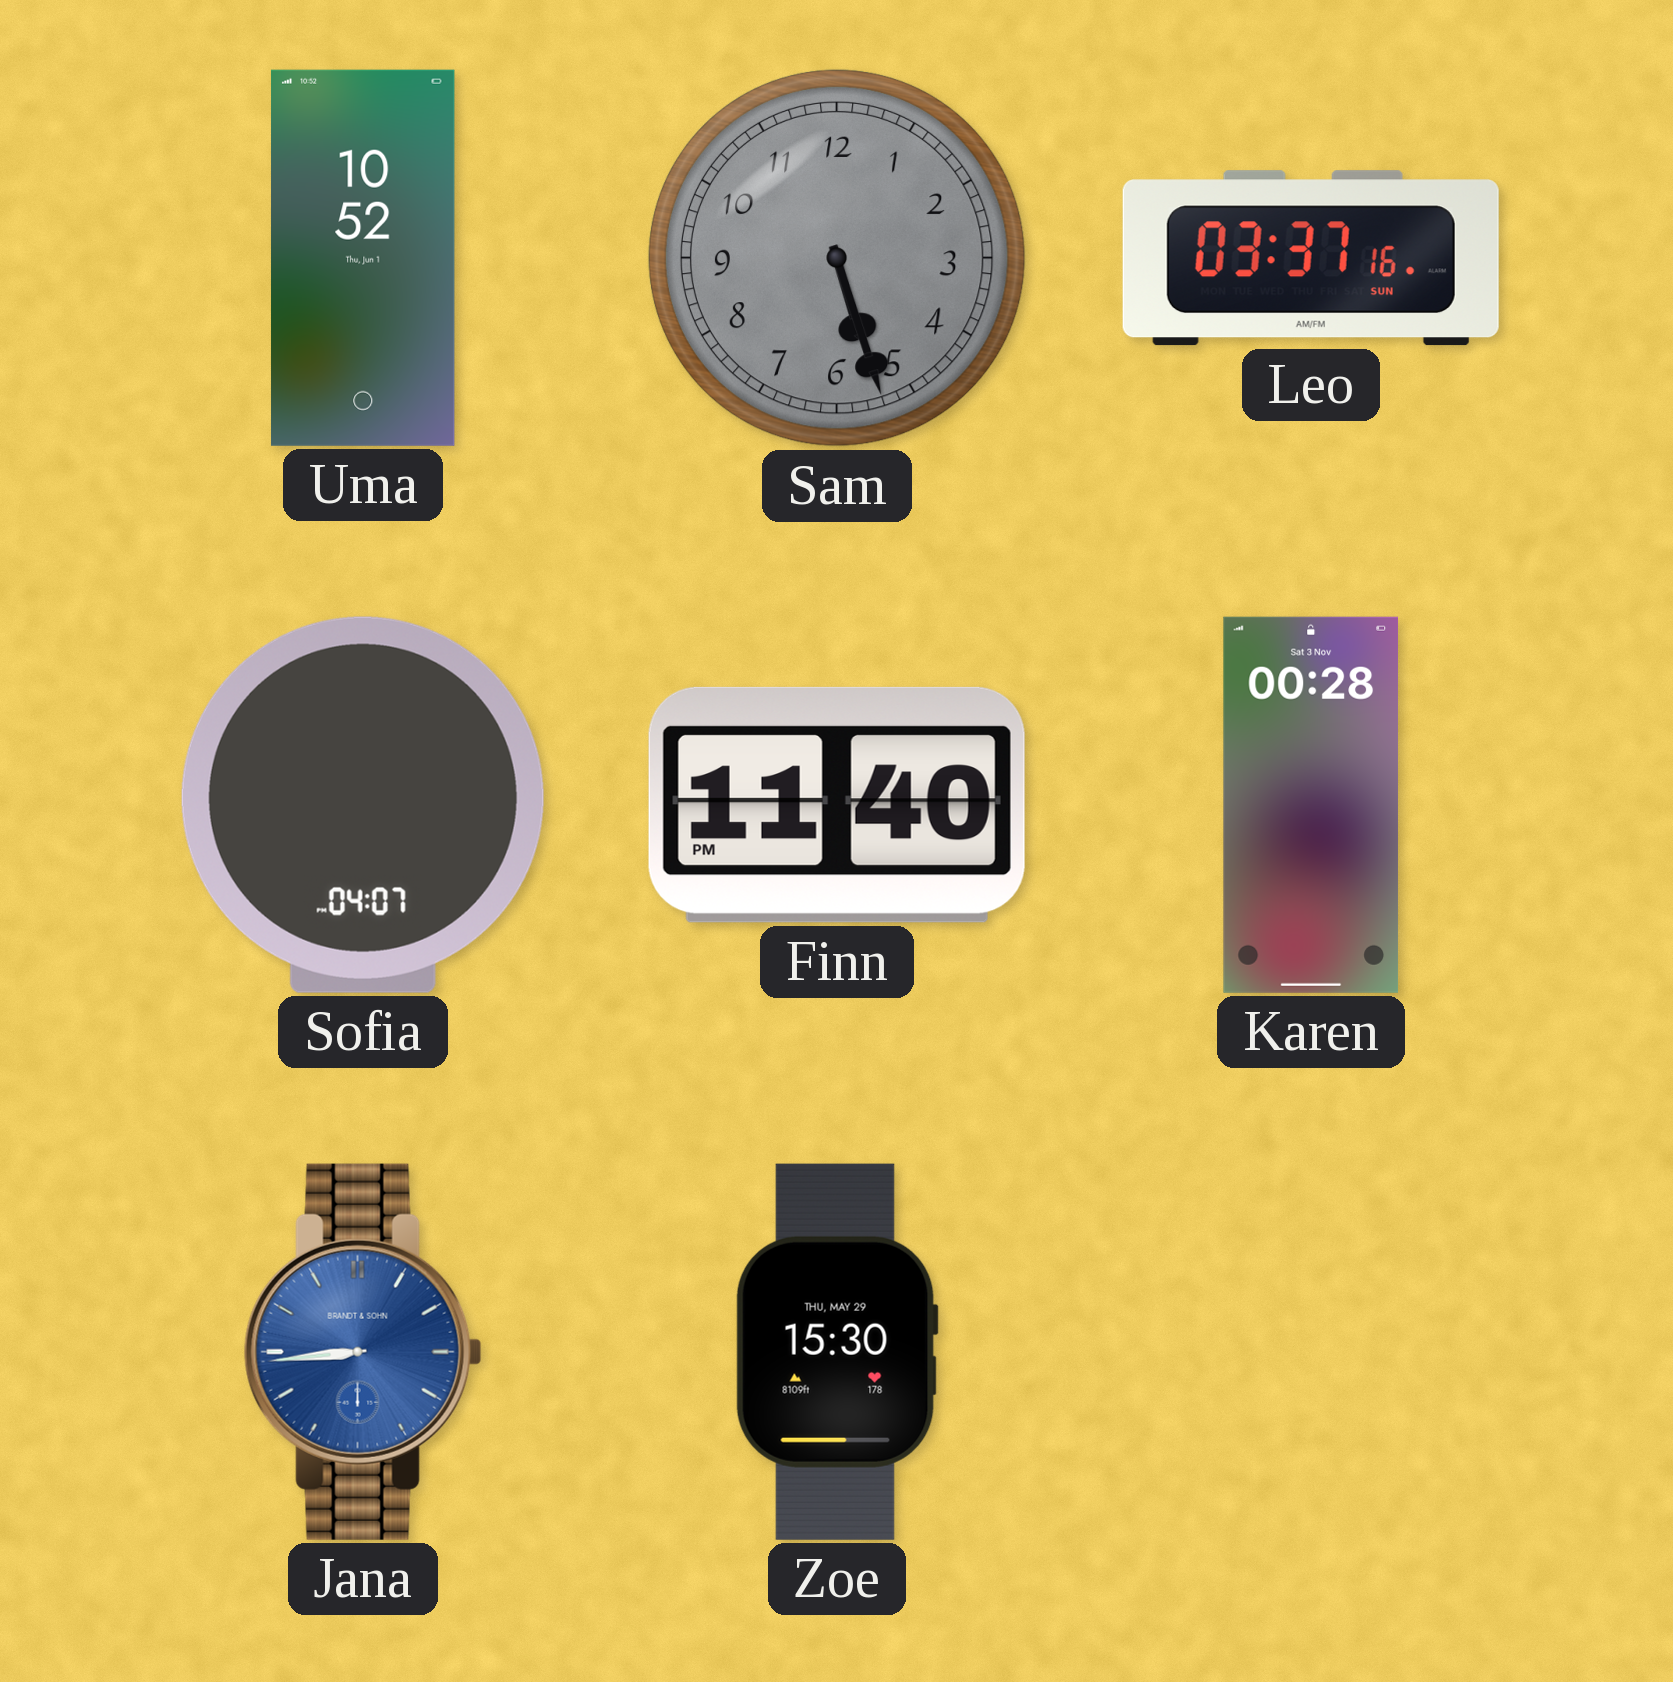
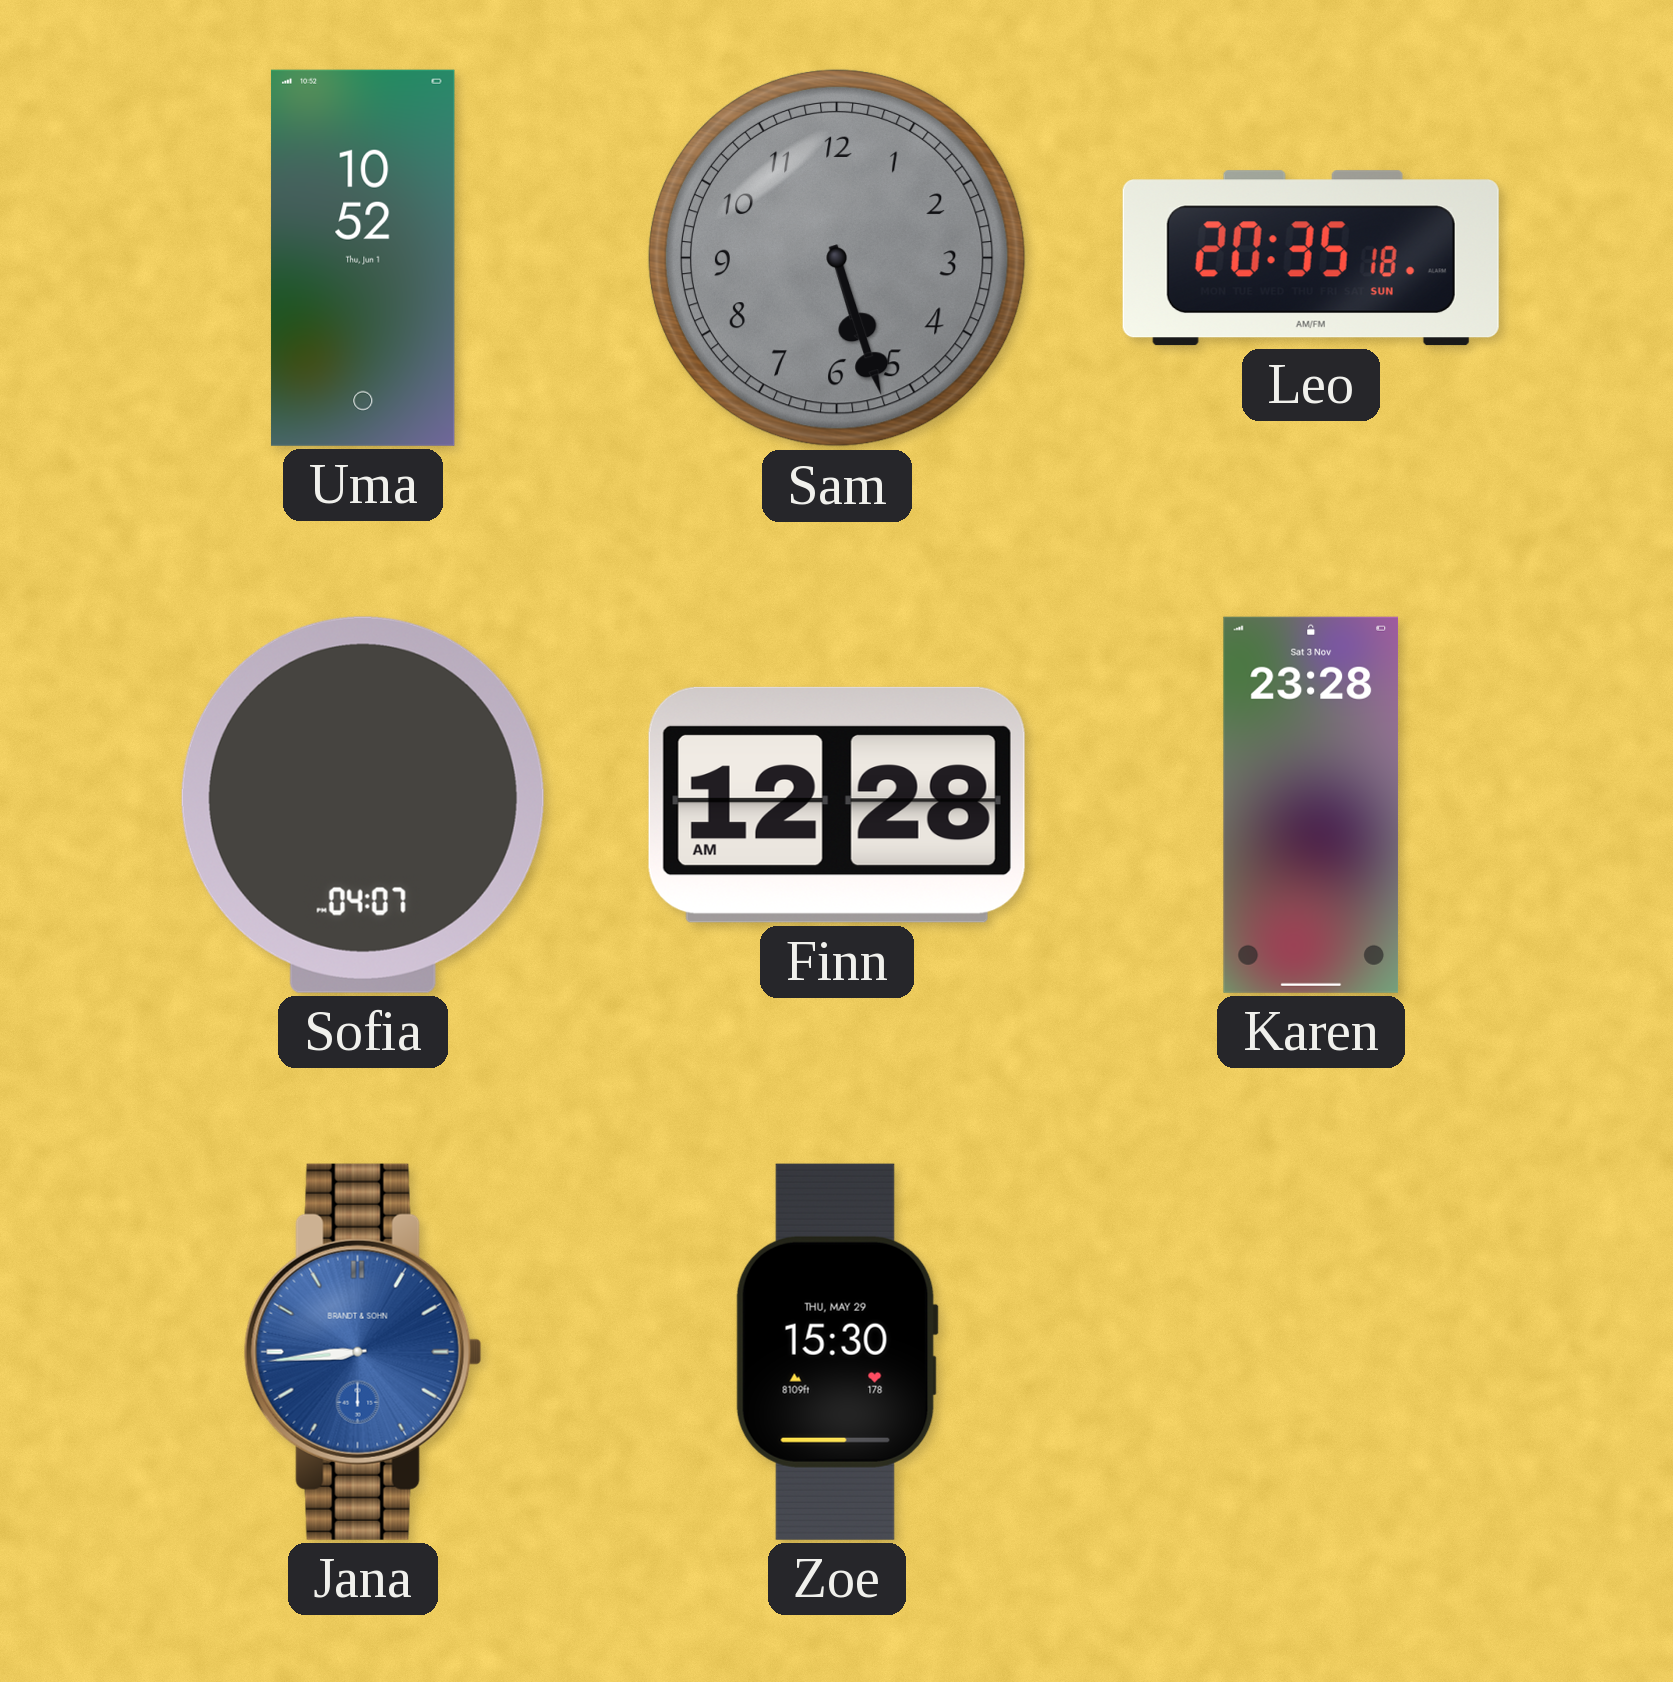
Leo: 03:37 -> 20:35 (1311, 258)
Finn: 11:40 -> 12:28 (837, 805)
Karen: 00:28 -> 23:28 (1311, 805)
